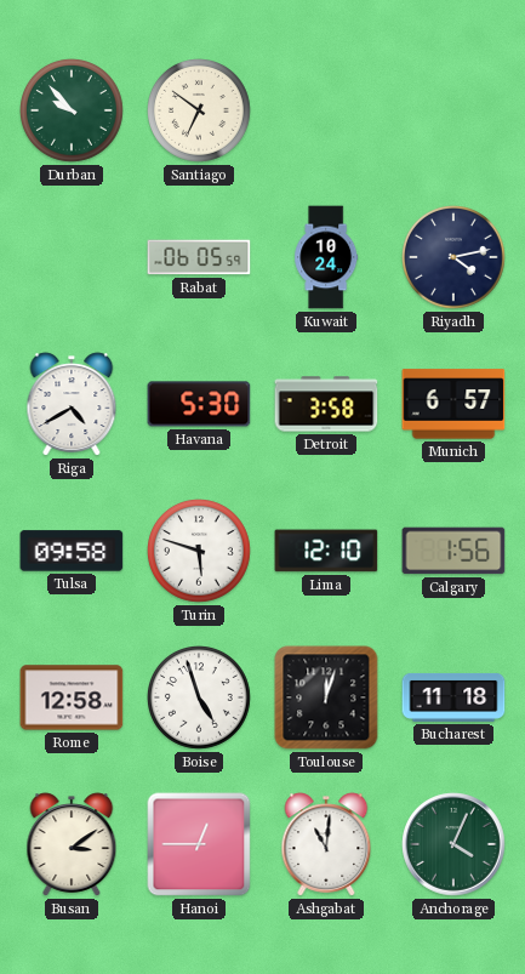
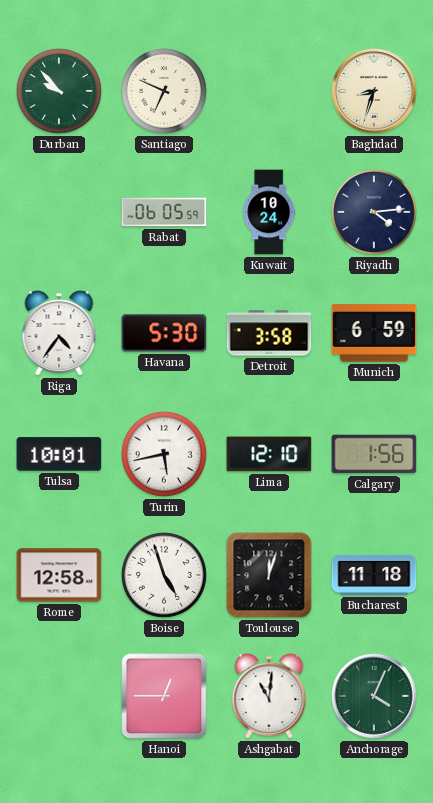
Santiago: 6:51 -> 6:49 (165, 92)
Baghdad: none -> 8:33 (374, 91)
Riyadh: 4:13 -> 4:14 (375, 213)
Riga: 4:40 -> 4:36 (59, 333)
Munich: 6:57 -> 6:59 (374, 333)
Tulsa: 09:58 -> 10:01 (59, 454)
Turin: 5:48 -> 5:43 (165, 455)
Busan: 3:09 -> none (72, 844)
